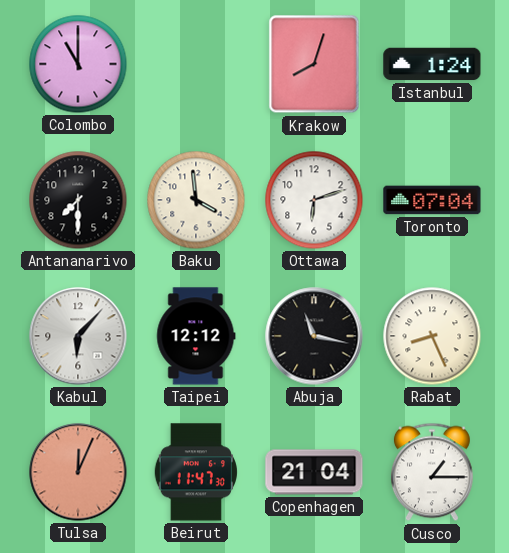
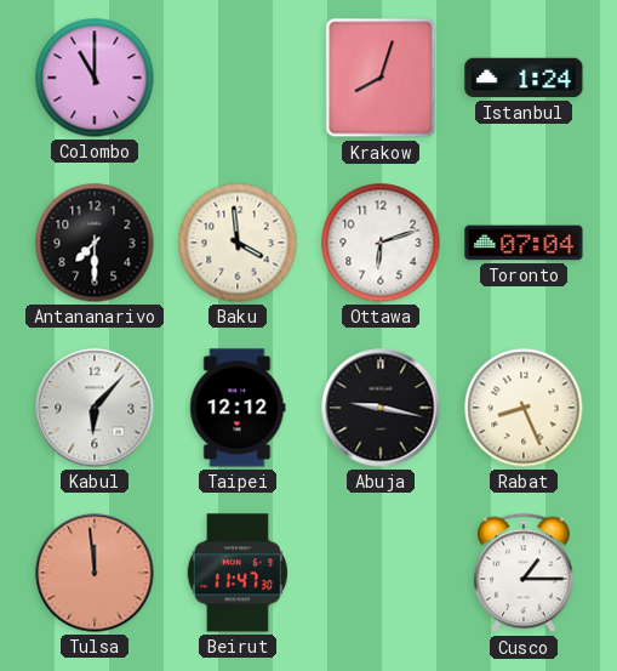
Abuja: 11:17 -> 9:17 (381, 408)
Tulsa: 12:04 -> 11:59 (95, 573)
Copenhagen: 21:04 -> none (314, 472)
